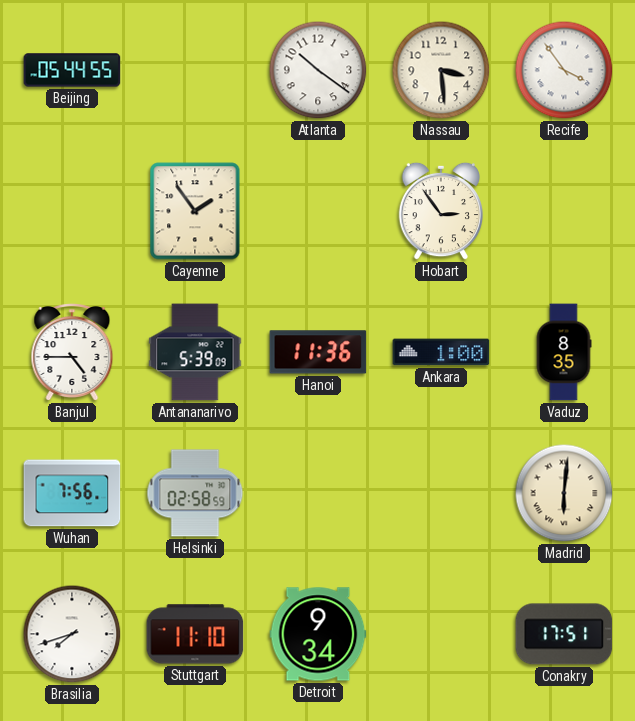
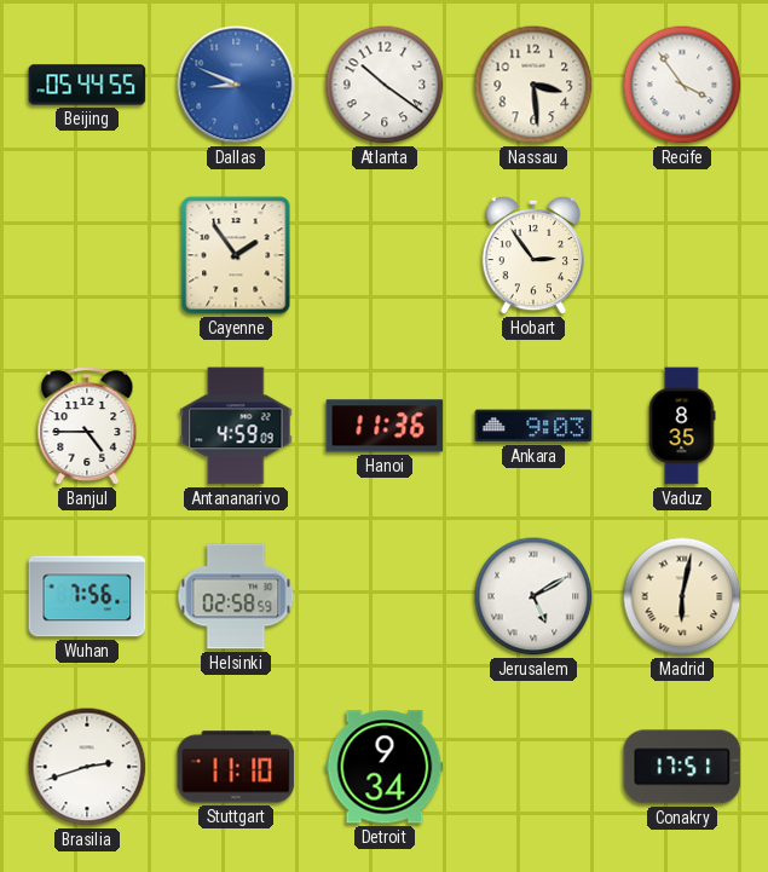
Dallas: none -> 8:49 (236, 85)
Antananarivo: 5:39 -> 4:59 (236, 426)
Ankara: 1:00 -> 9:03 (533, 426)
Jerusalem: none -> 5:10 (533, 596)
Madrid: 6:01 -> 6:02 (682, 596)
Brasilia: 7:42 -> 2:42 (87, 767)
